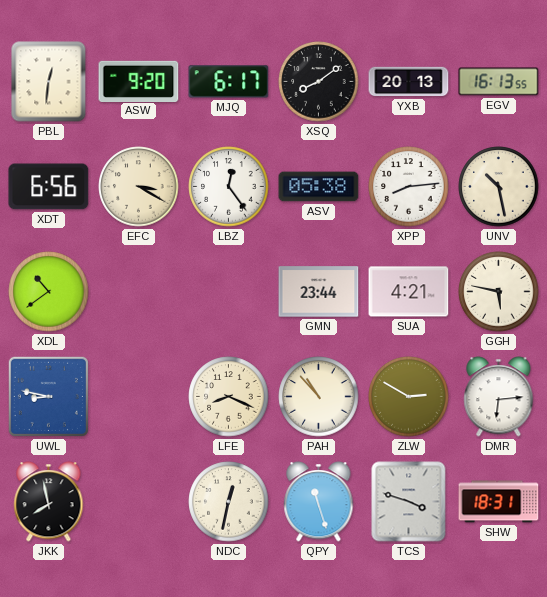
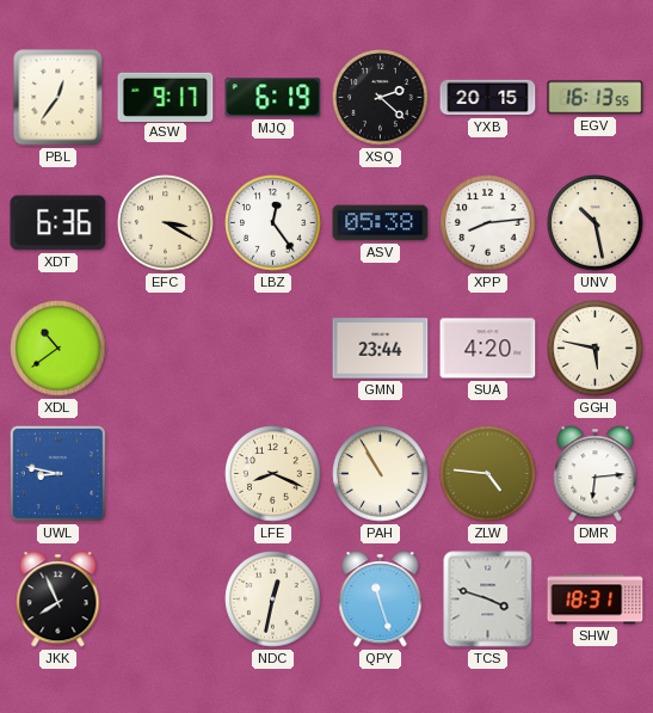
PBL: 12:31 -> 12:36 (58, 98)
ASW: 9:20 -> 9:17 (166, 97)
MJQ: 6:17 -> 6:19 (273, 98)
XSQ: 8:09 -> 2:22 (381, 98)
YXB: 20:13 -> 20:15 (488, 98)
XDT: 6:56 -> 6:36 (58, 223)
SUA: 4:21 -> 4:20 (488, 349)
PAH: 10:53 -> 10:55 (381, 474)
ZLW: 2:50 -> 4:46 (488, 474)
JKK: 7:58 -> 7:56 (58, 600)
